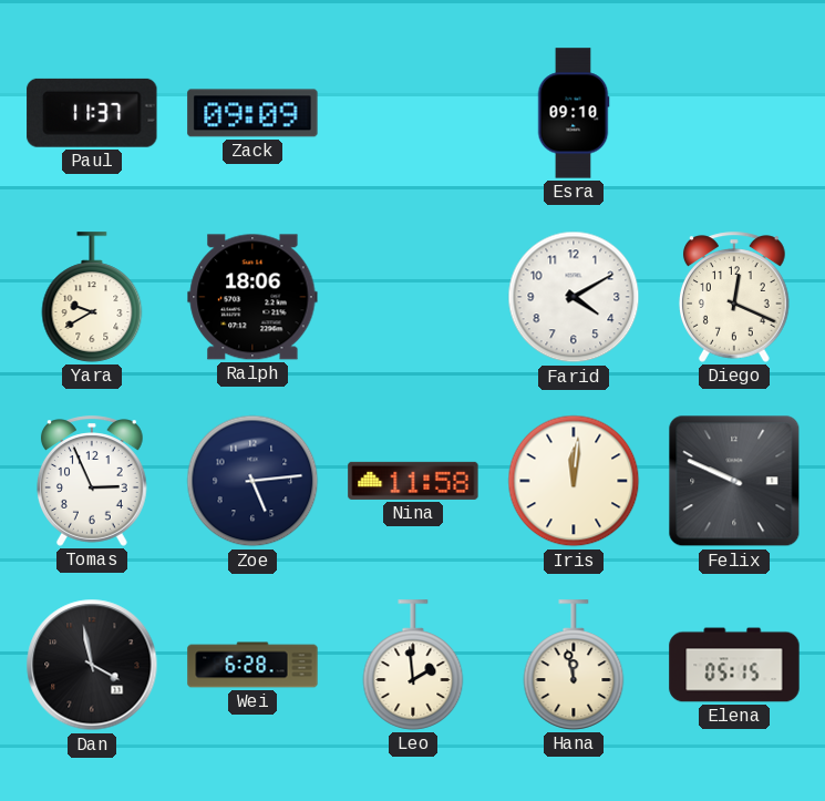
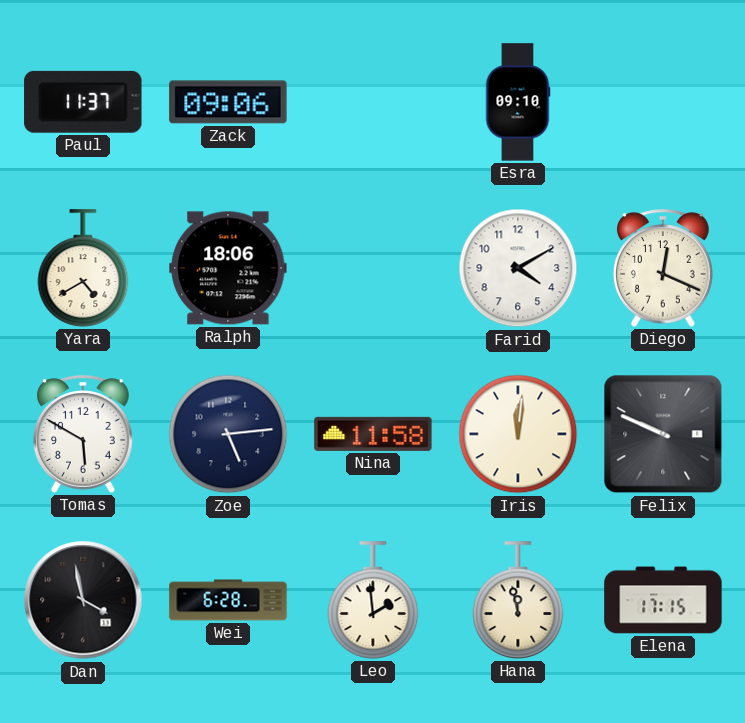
Zack: 09:09 -> 09:06 (228, 102)
Yara: 9:40 -> 4:40 (83, 268)
Tomas: 2:56 -> 5:50 (84, 434)
Elena: 05:15 -> 17:15 (663, 600)
